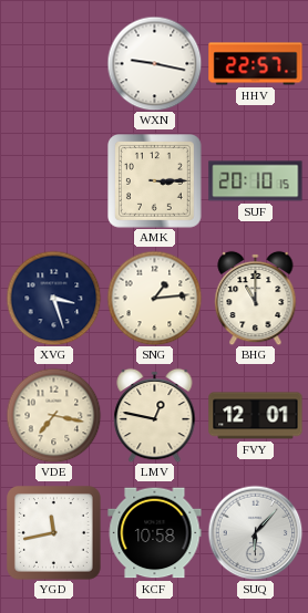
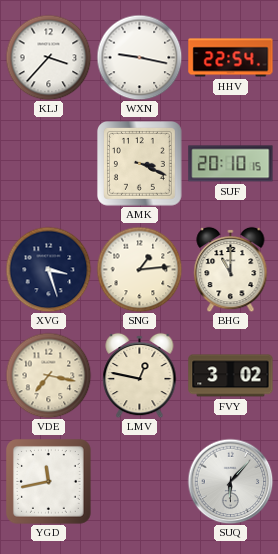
KLJ: none -> 3:37 (48, 57)
HHV: 22:57 -> 22:54 (231, 58)
AMK: 3:15 -> 3:19 (140, 164)
FVY: 12:01 -> 3:02 (231, 376)
KCF: 10:58 -> none (155, 533)
